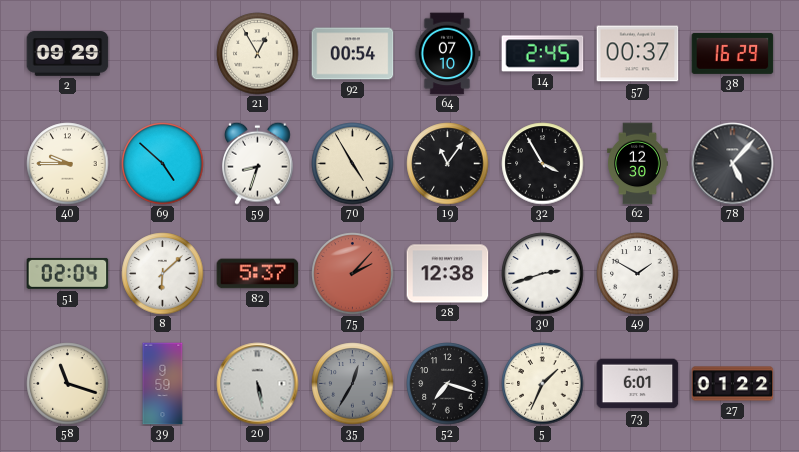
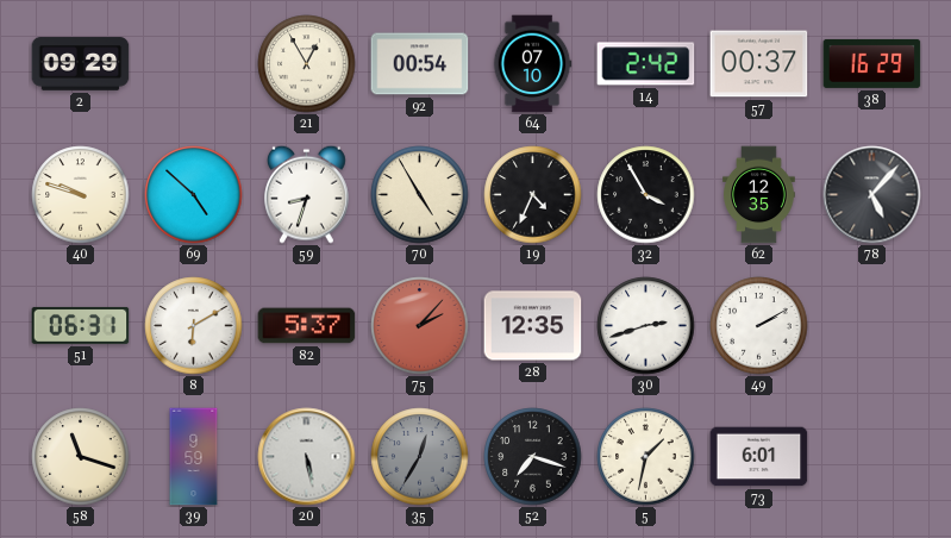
14: 2:45 -> 2:42 (646, 64)
40: 9:45 -> 9:48 (81, 195)
19: 11:06 -> 4:34 (533, 195)
62: 12:30 -> 12:35 (759, 195)
51: 02:04 -> 06:31 (81, 325)
8: 6:08 -> 6:10 (194, 326)
28: 12:38 -> 12:35 (533, 326)
49: 1:50 -> 2:10 (759, 326)
5: 1:34 -> 1:32 (646, 457)
27: 01:22 -> none (733, 384)
